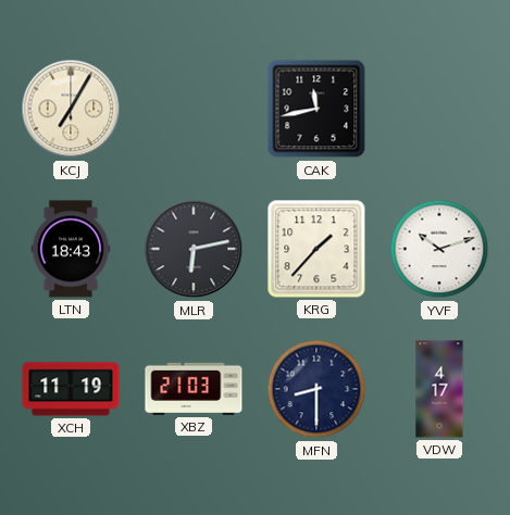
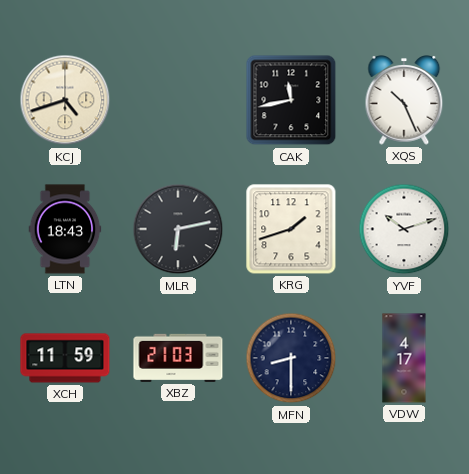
KCJ: 7:05 -> 4:42 (65, 100)
XQS: none -> 10:26 (404, 101)
KRG: 1:37 -> 1:42 (291, 229)
XCH: 11:19 -> 11:59 (65, 358)
